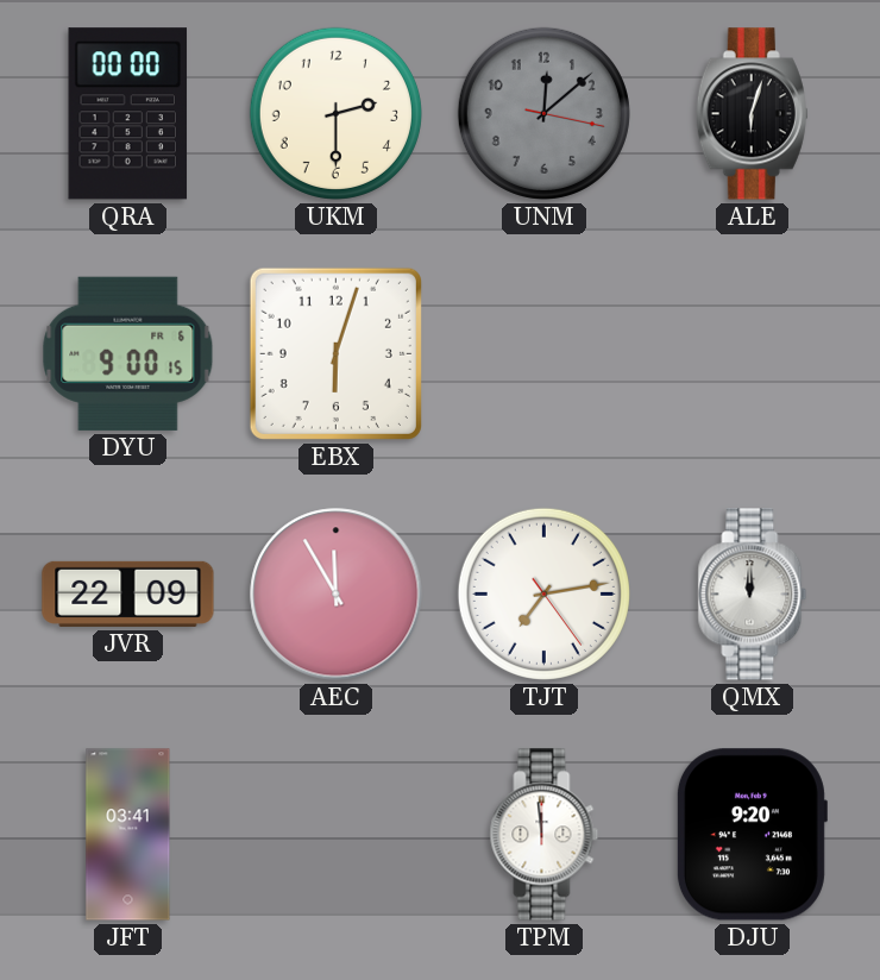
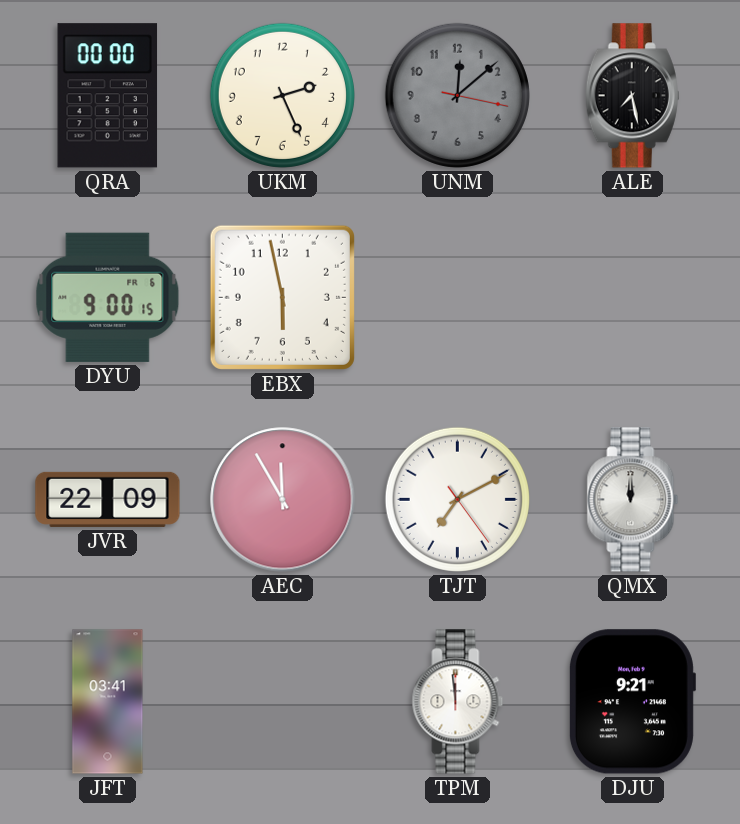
UKM: 2:30 -> 2:26 (282, 95)
ALE: 6:03 -> 7:28 (632, 96)
EBX: 6:03 -> 5:58 (282, 297)
TJT: 7:13 -> 7:10 (457, 499)
DJU: 9:20 -> 9:21 (632, 702)
